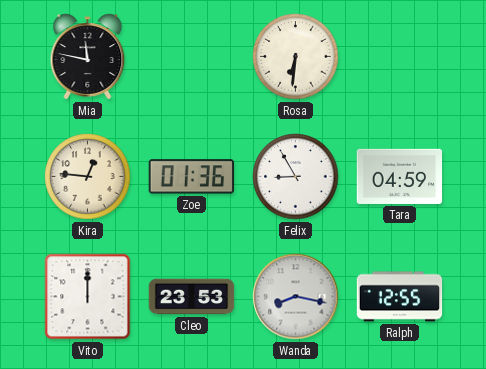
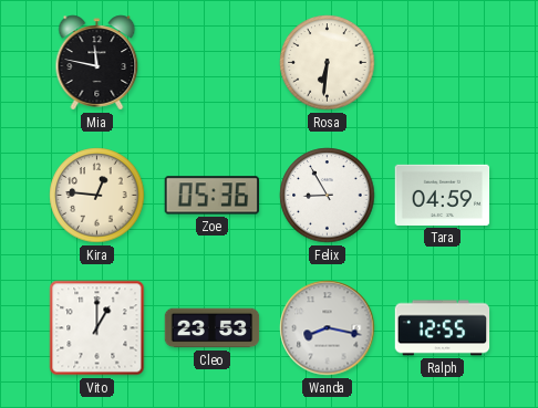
Zoe: 01:36 -> 05:36 (211, 196)
Vito: 12:00 -> 1:00 (97, 328)
